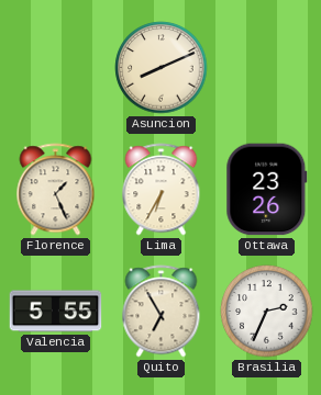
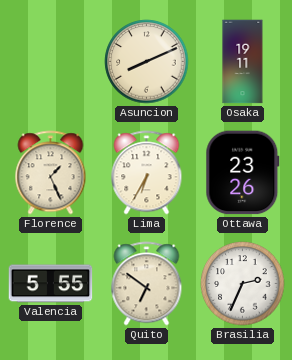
Osaka: none -> 19:11 (243, 62)
Quito: 6:55 -> 6:51 (147, 284)
